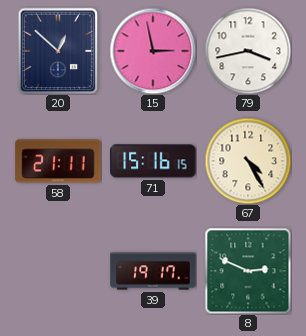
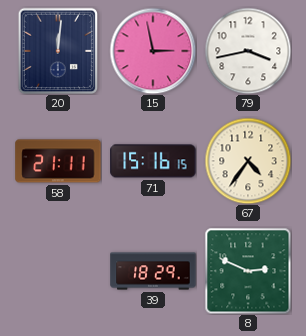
20: 12:52 -> 12:01 (58, 51)
67: 4:25 -> 4:36 (248, 161)
39: 19:17 -> 18:29 (153, 271)
